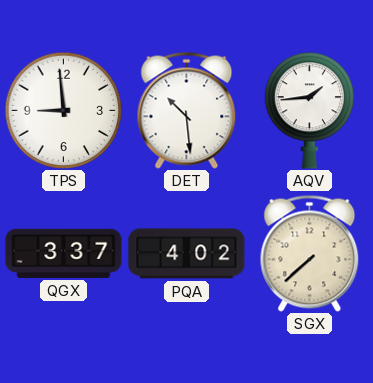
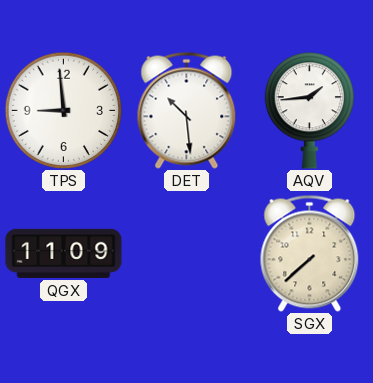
QGX: 3:37 -> 11:09 (64, 253)
PQA: 4:02 -> none (187, 254)
